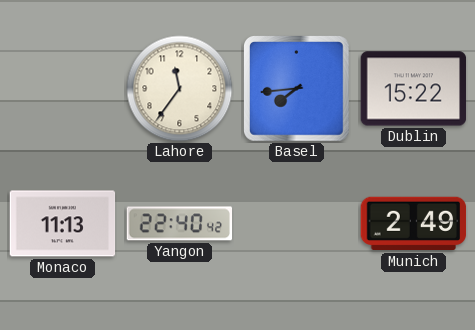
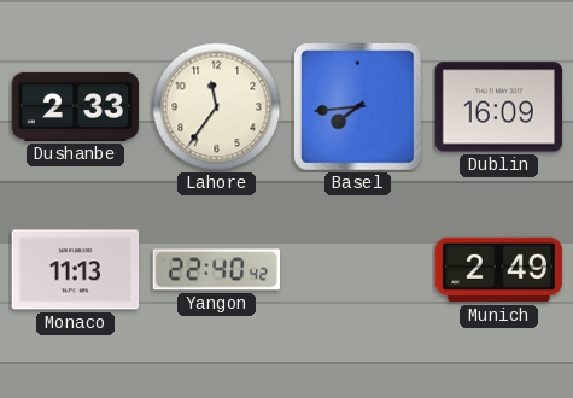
Dushanbe: none -> 2:33 (76, 106)
Dublin: 15:22 -> 16:09 (499, 107)
